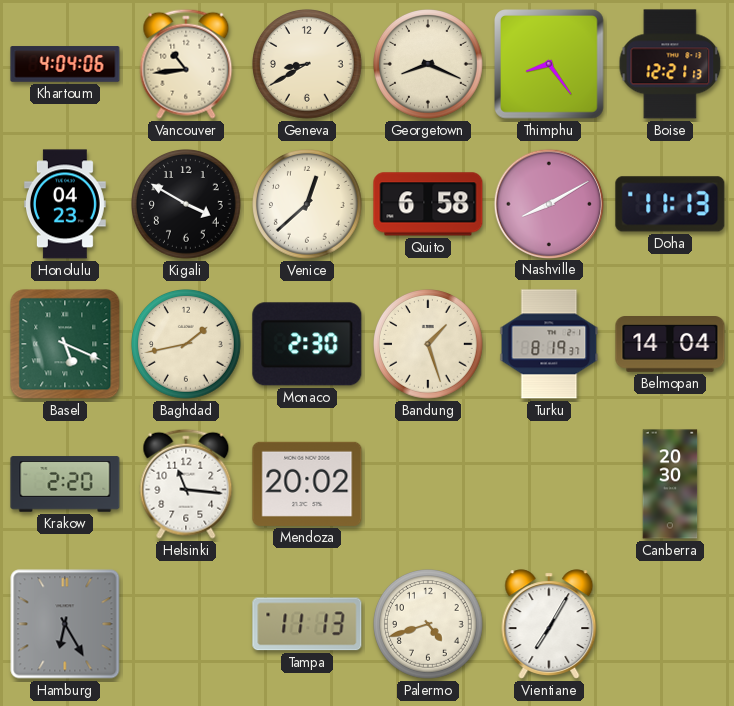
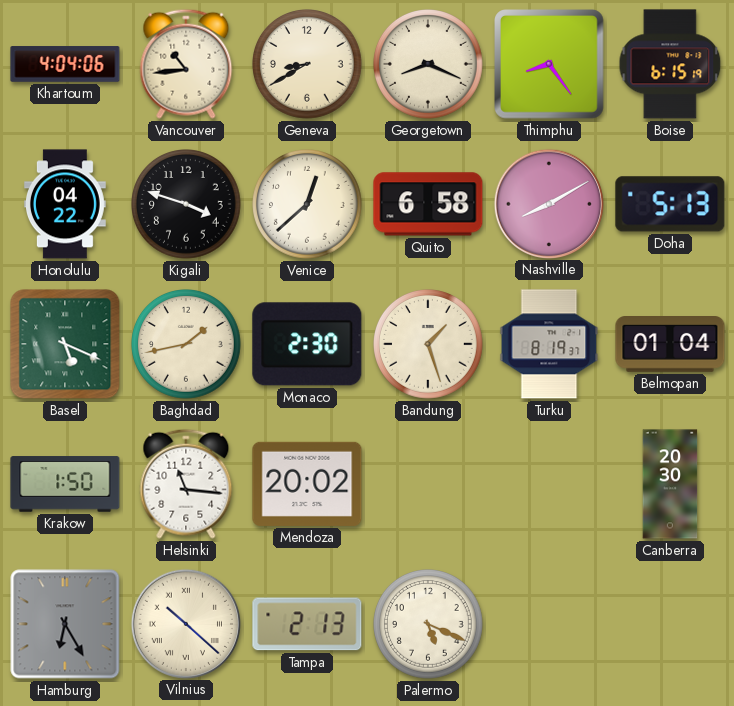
Boise: 12:21 -> 6:15 (670, 64)
Honolulu: 04:23 -> 04:22 (65, 204)
Kigali: 3:50 -> 3:48 (187, 205)
Doha: 11:13 -> 5:13 (670, 204)
Belmopan: 14:04 -> 01:04 (670, 345)
Krakow: 2:20 -> 1:50 (65, 484)
Vilnius: none -> 10:22 (185, 623)
Tampa: 11:13 -> 2:13 (307, 624)
Palermo: 4:42 -> 5:19 (429, 625)
Vientiane: 7:05 -> none (549, 624)
